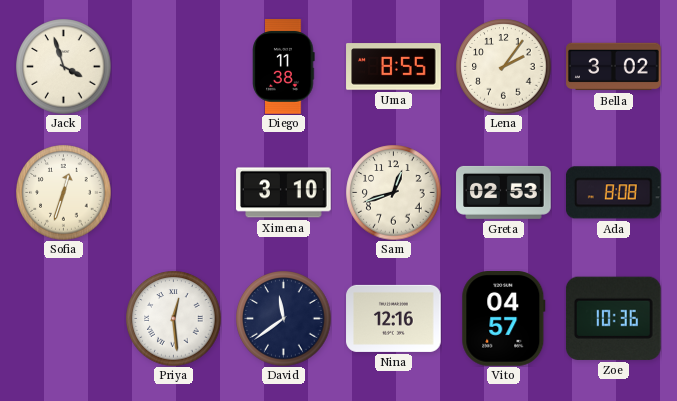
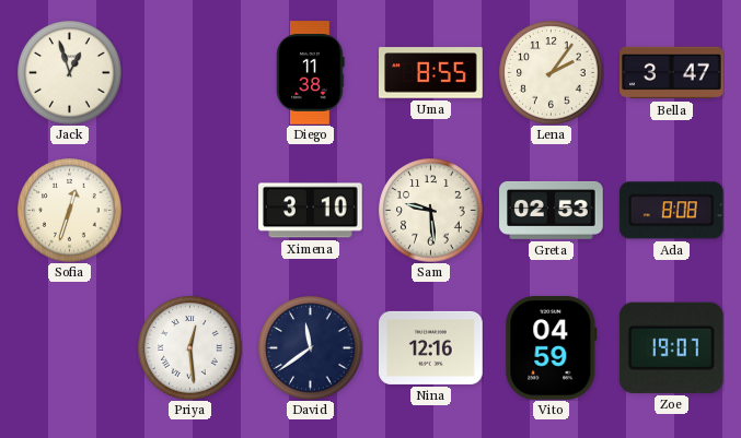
Jack: 3:57 -> 12:57 (69, 72)
Bella: 3:02 -> 3:47 (672, 73)
Sam: 12:42 -> 9:29 (430, 210)
Vito: 04:57 -> 04:59 (552, 348)
Zoe: 10:36 -> 19:07 (671, 347)
